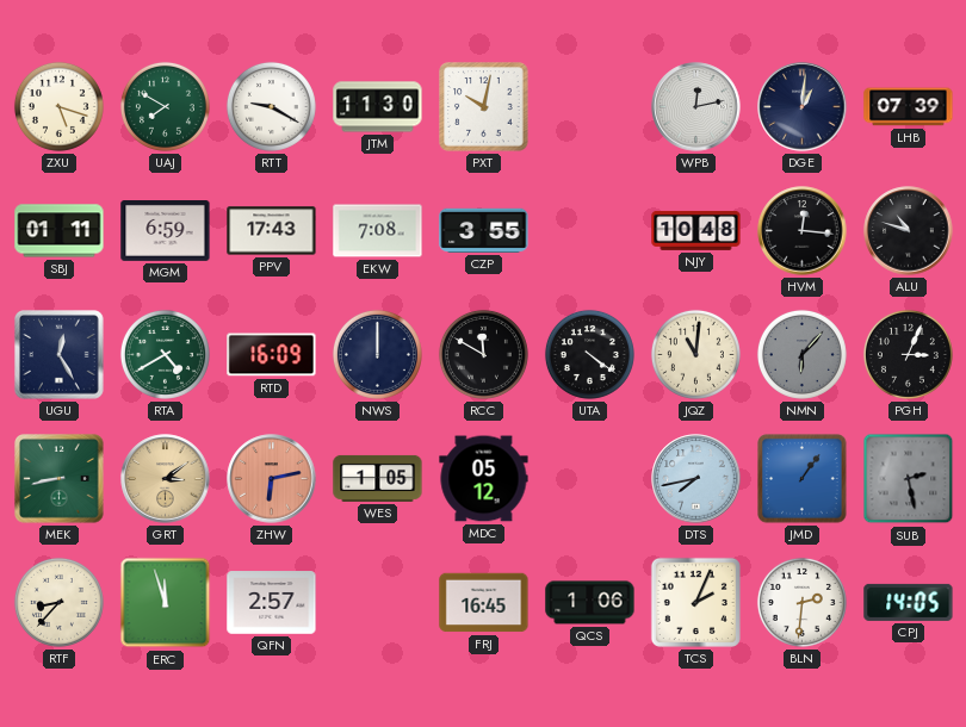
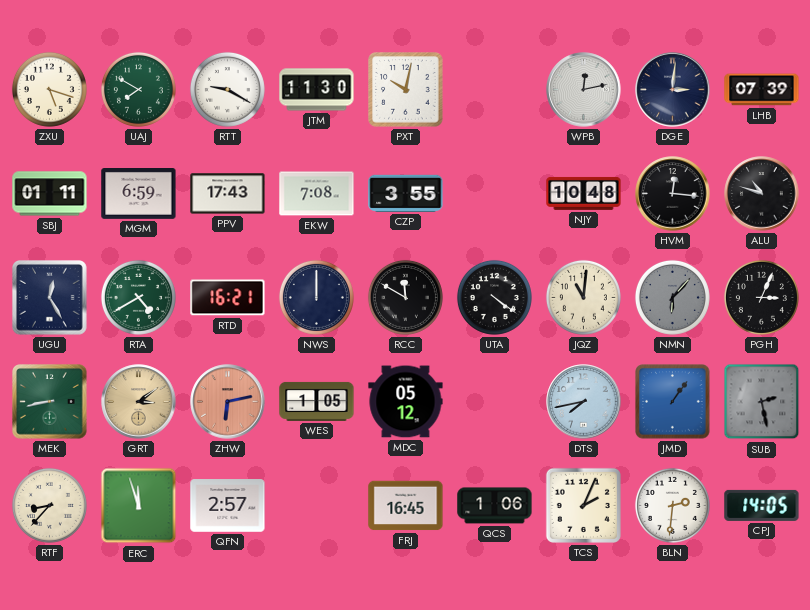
DGE: 1:01 -> 3:01 (673, 90)
RTD: 16:09 -> 16:21 (228, 298)
